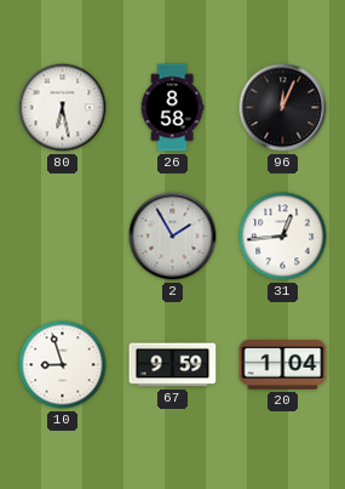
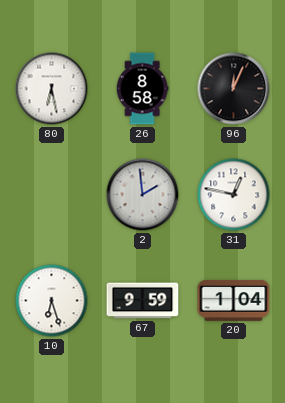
2: 1:55 -> 1:59 (143, 195)
31: 12:44 -> 12:47 (234, 195)
10: 8:57 -> 6:27 (52, 301)
